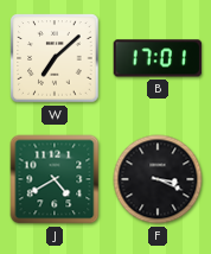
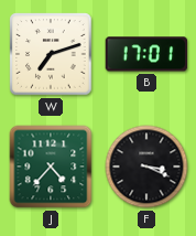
W: 7:08 -> 7:12 (51, 54)
J: 4:40 -> 4:37 (51, 167)
